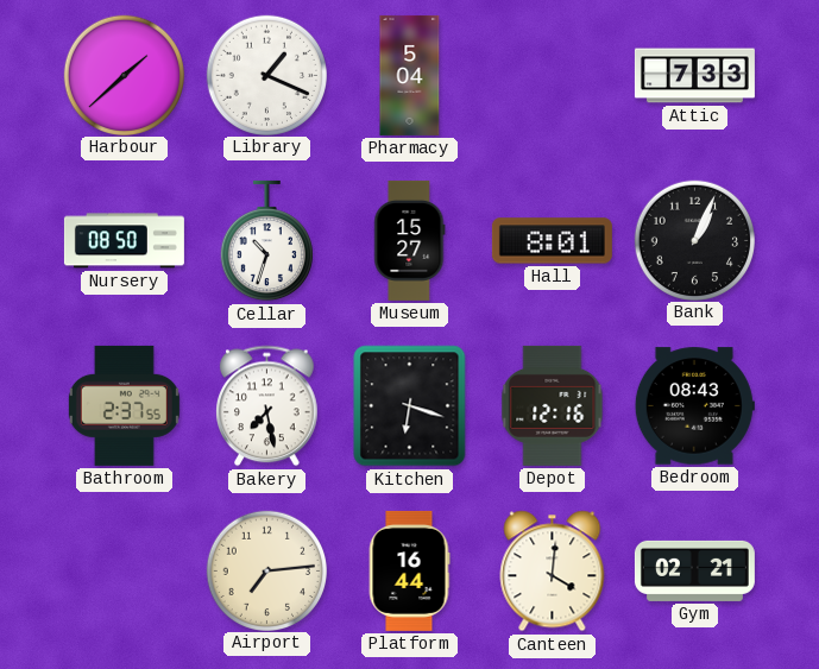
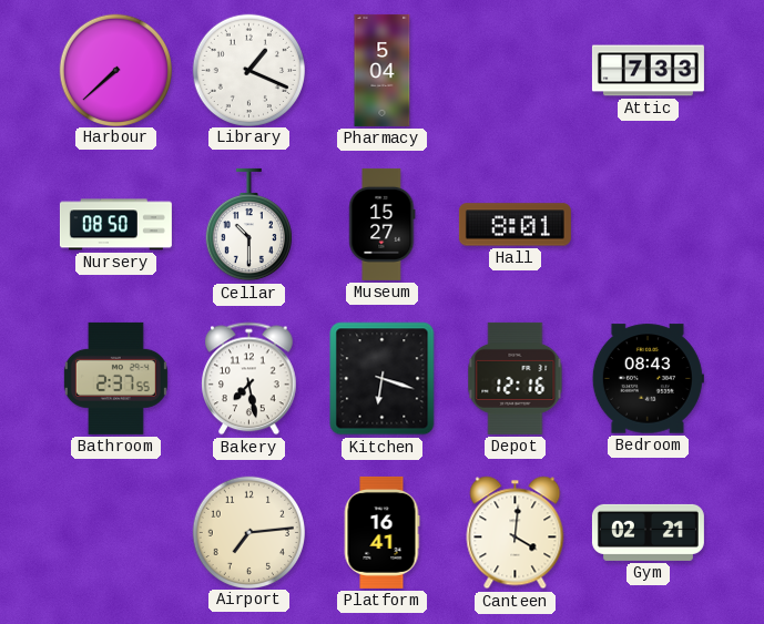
Harbour: 1:38 -> 7:38 (115, 70)
Cellar: 10:33 -> 10:30 (248, 225)
Bank: 1:04 -> none (694, 240)
Platform: 16:44 -> 16:41 (381, 532)
